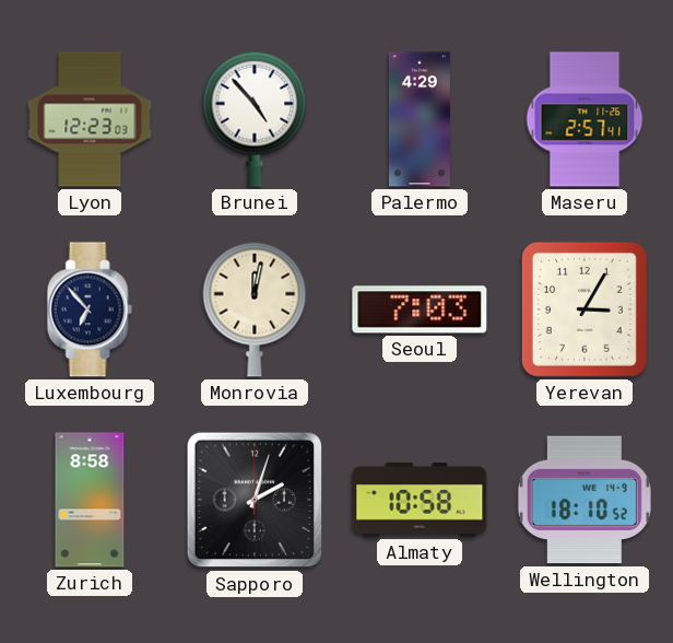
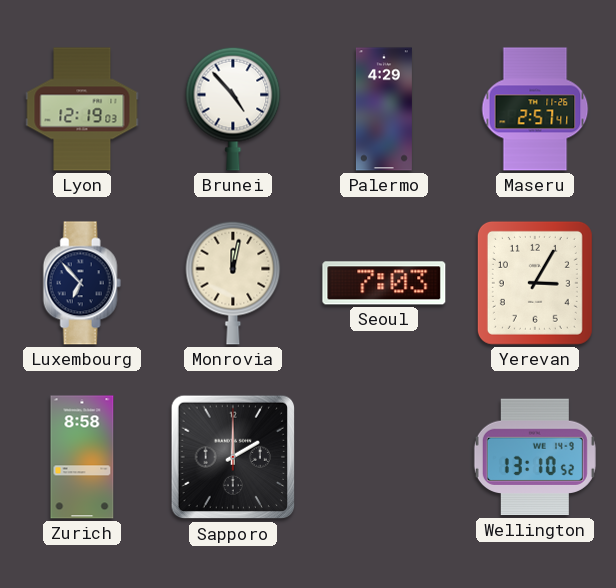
Lyon: 12:23 -> 12:19 (82, 109)
Sapporo: 2:03 -> 2:00 (233, 457)
Almaty: 10:58 -> none (420, 500)
Wellington: 18:10 -> 13:10 (535, 457)
